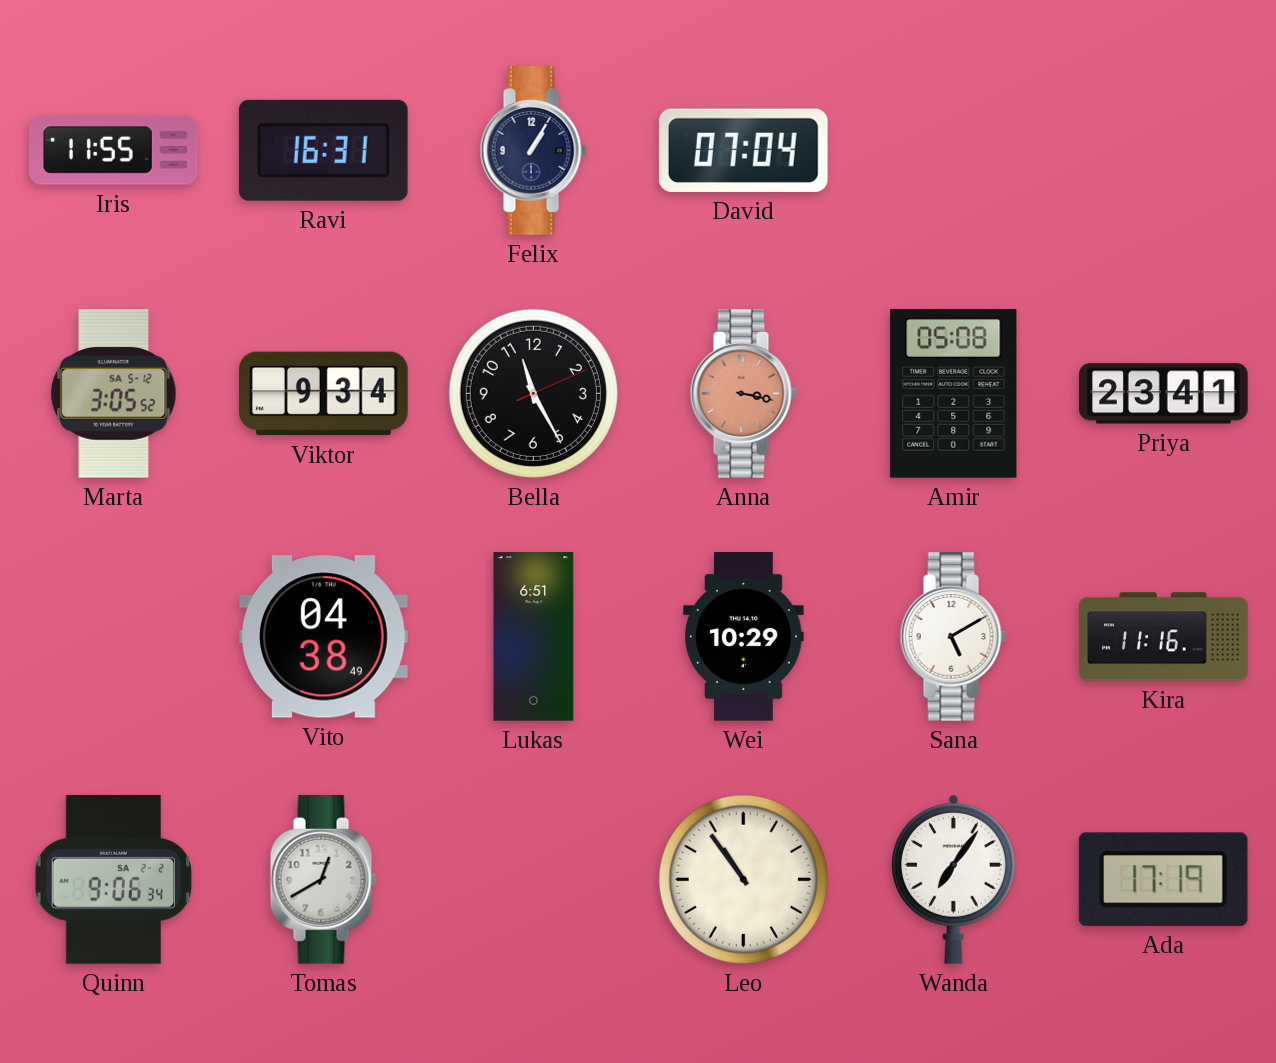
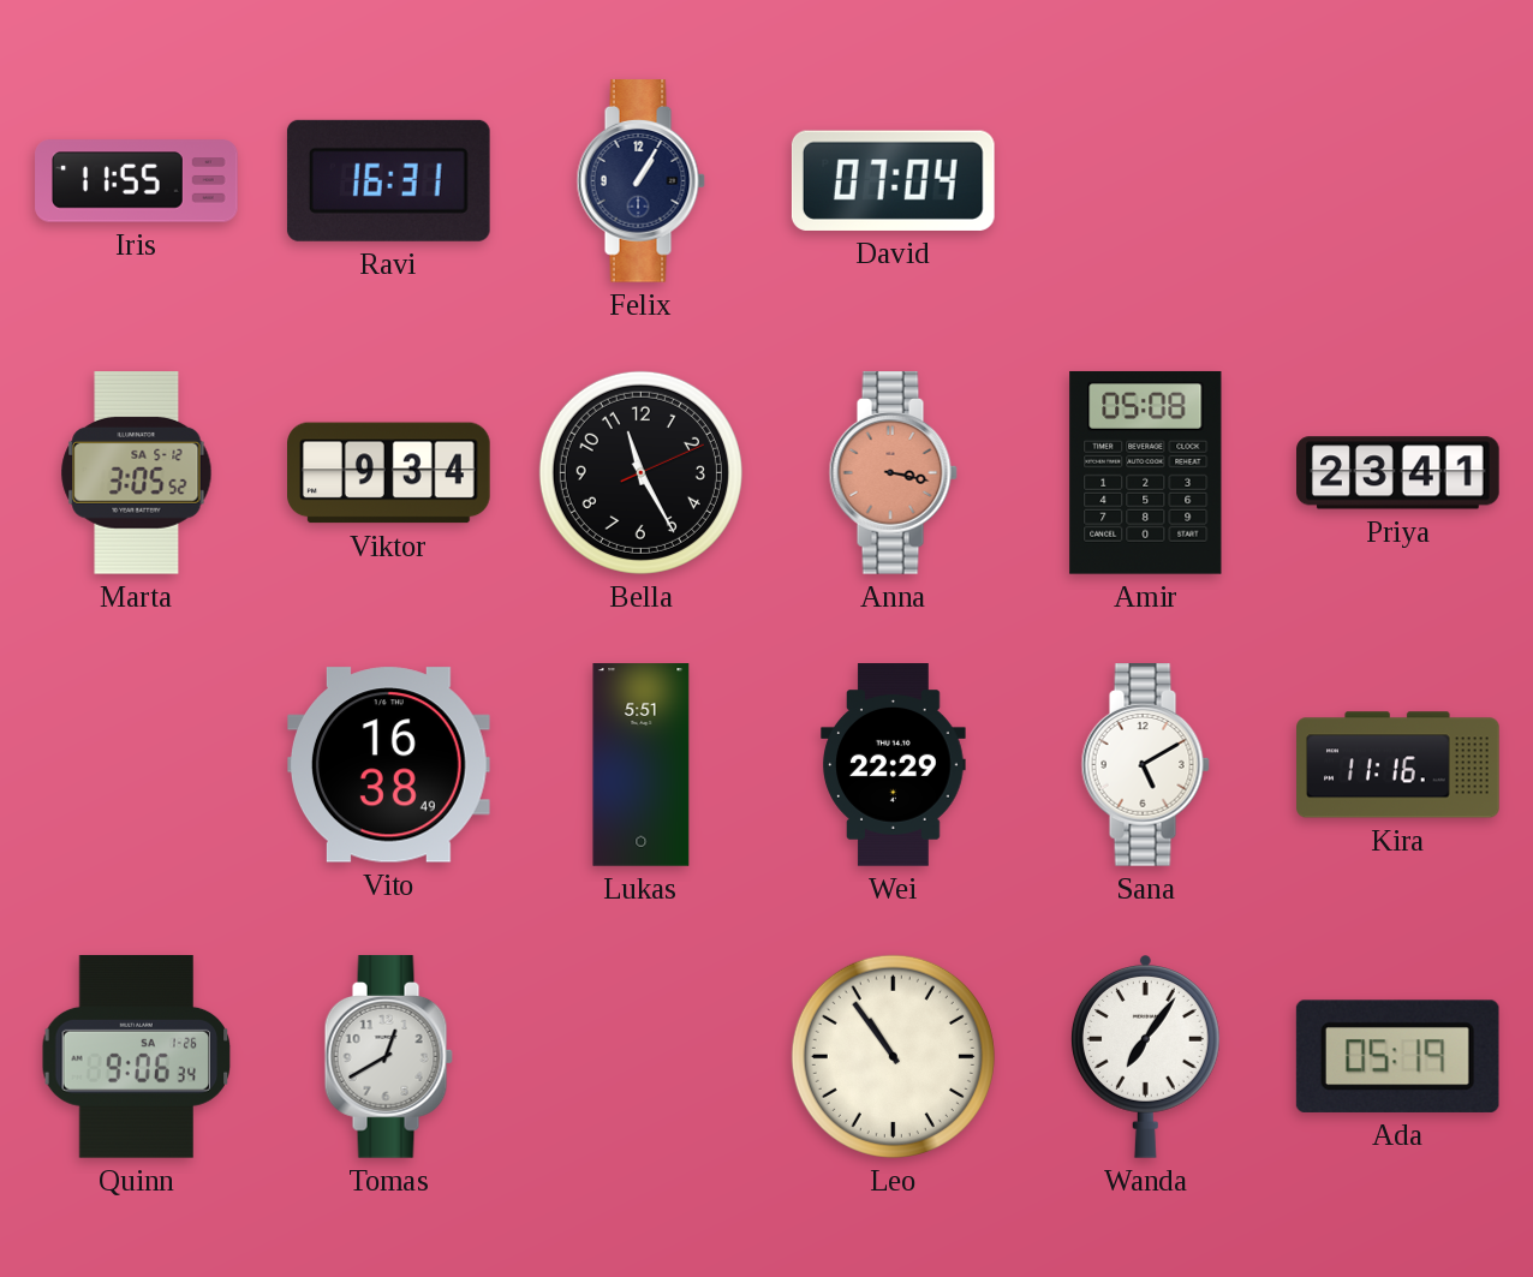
Vito: 04:38 -> 16:38 (388, 765)
Lukas: 6:51 -> 5:51 (642, 765)
Wei: 10:29 -> 22:29 (894, 765)
Quinn date: SA 2-2 -> SA 1-26 (137, 1057)
Ada: 17:19 -> 05:19 (1397, 1056)
